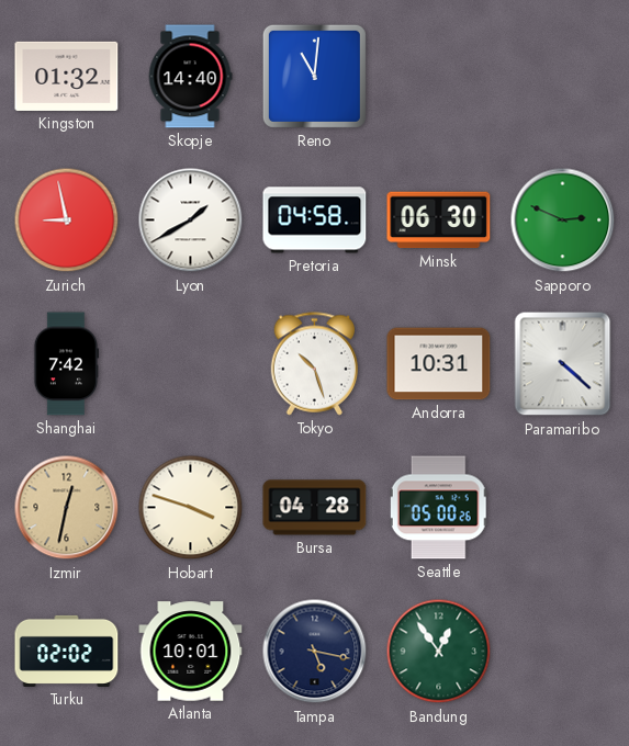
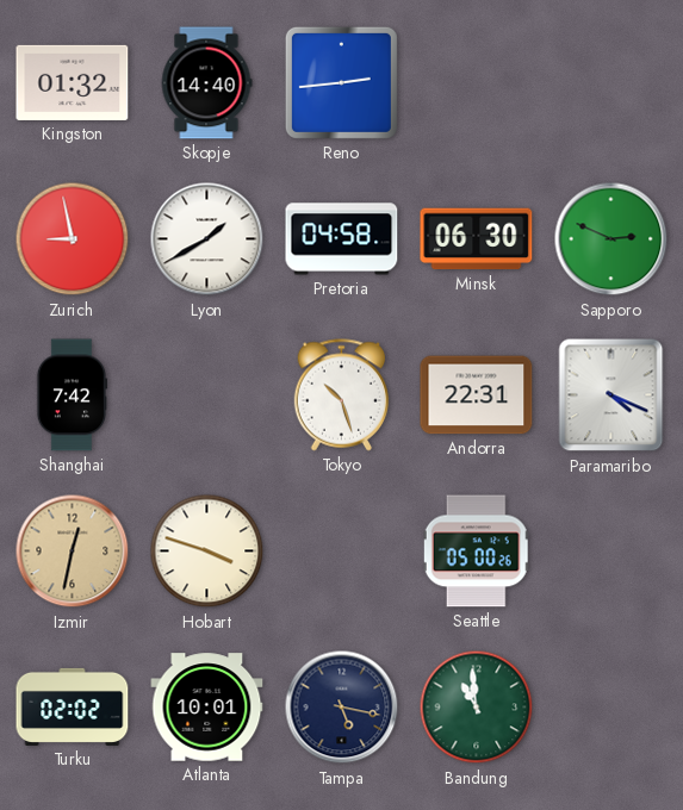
Reno: 11:01 -> 2:44 (341, 82)
Andorra: 10:31 -> 22:31 (477, 395)
Paramaribo: 4:22 -> 4:19 (611, 395)
Bursa: 04:28 -> none (315, 508)
Bandung: 12:54 -> 10:59 (477, 708)
